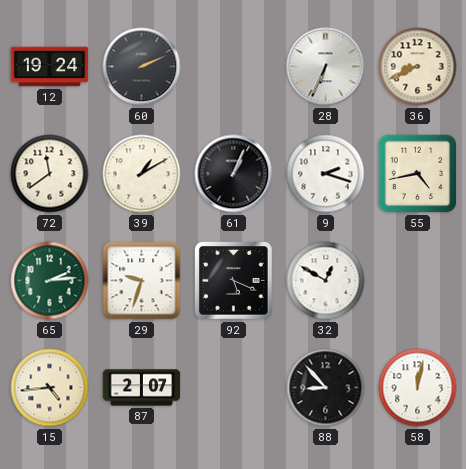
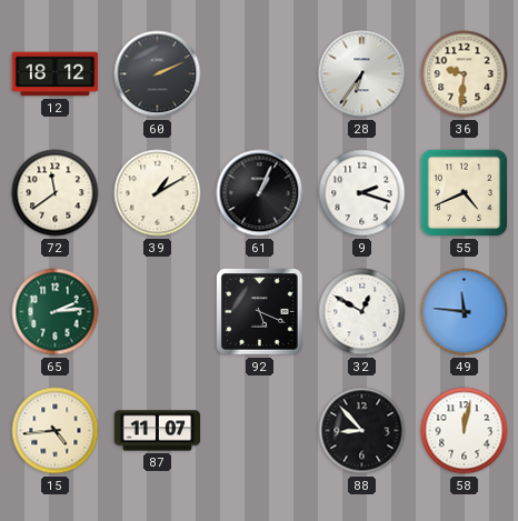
12: 19:24 -> 18:12 (56, 74)
28: 6:34 -> 6:36 (362, 74)
36: 8:41 -> 9:31 (465, 74)
55: 4:43 -> 4:41 (465, 193)
29: 9:33 -> none (142, 281)
49: none -> 11:46 (465, 312)
87: 2:07 -> 11:07 (158, 431)
